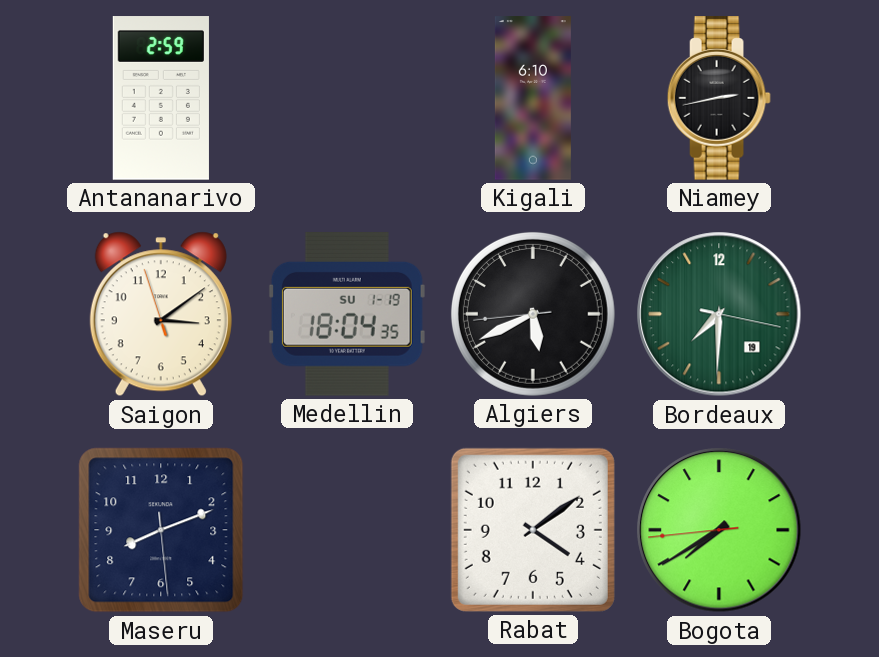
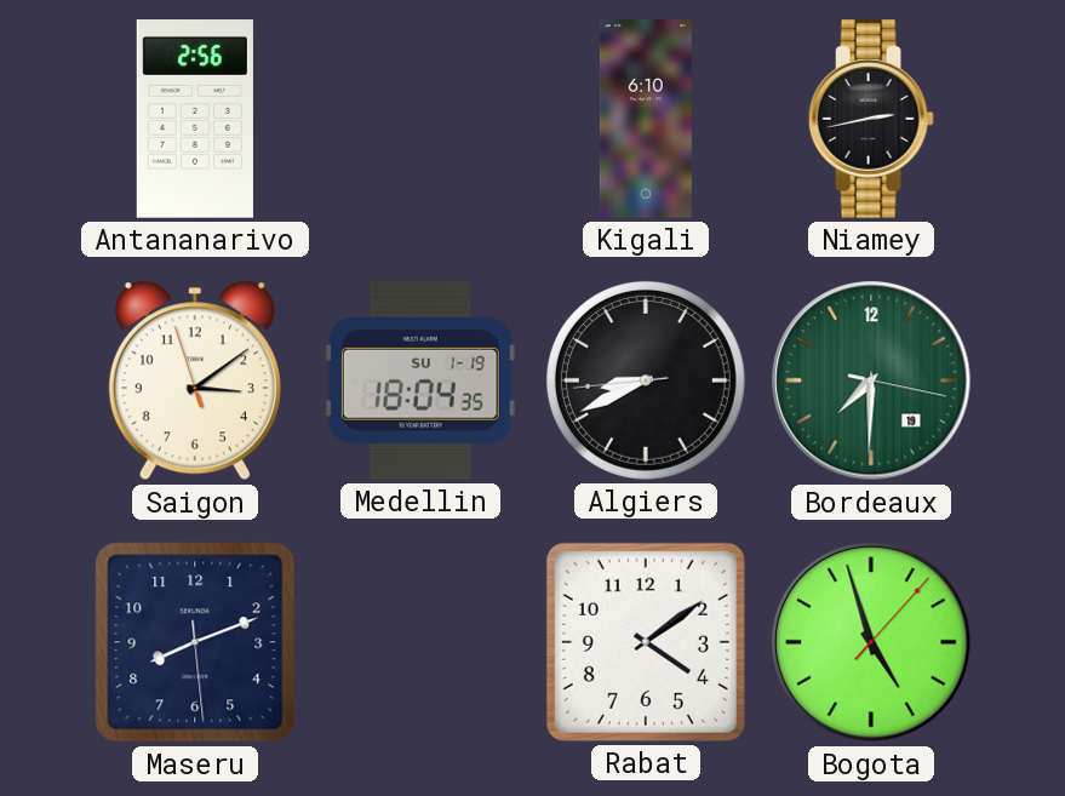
Antananarivo: 2:59 -> 2:56 (195, 119)
Algiers: 5:40 -> 8:40 (646, 380)
Bogota: 7:39 -> 4:57 (871, 642)
